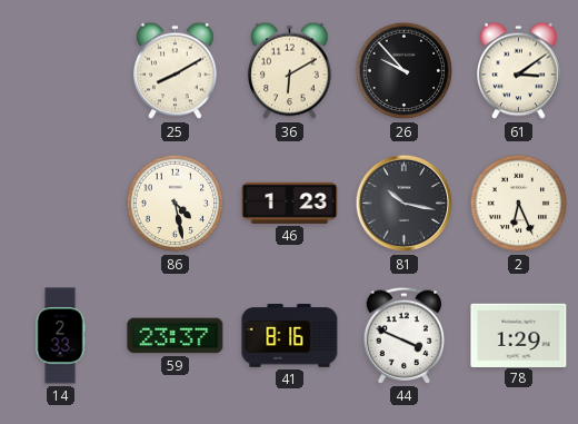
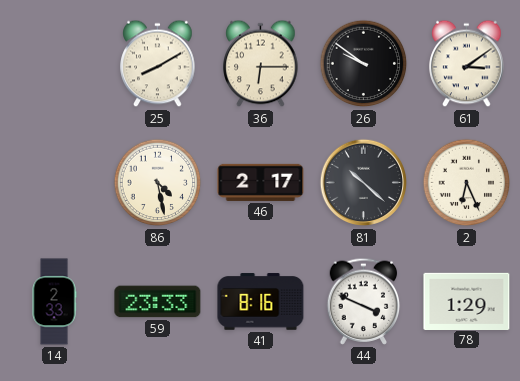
36: 6:10 -> 6:15 (261, 64)
26: 9:53 -> 9:51 (364, 64)
46: 1:23 -> 2:17 (261, 182)
81: 10:17 -> 10:22 (364, 183)
59: 23:37 -> 23:33 (158, 302)
